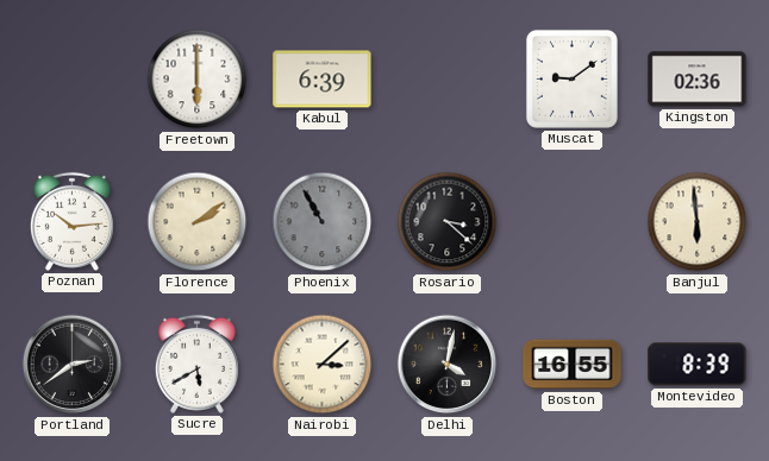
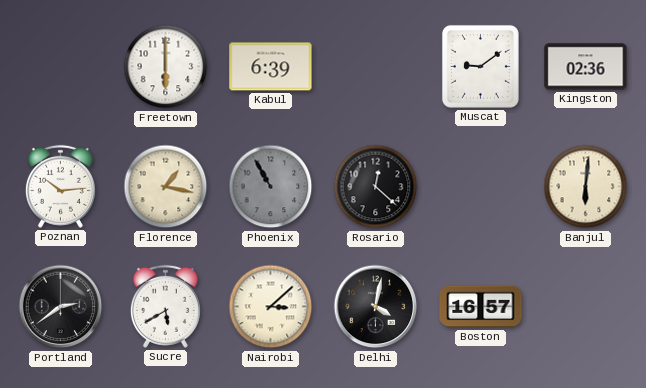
Florence: 2:09 -> 1:17 (166, 187)
Rosario: 3:22 -> 12:22 (376, 187)
Banjul: 5:59 -> 6:01 (586, 187)
Boston: 16:55 -> 16:57 (481, 307)
Montevideo: 8:39 -> none (698, 365)
